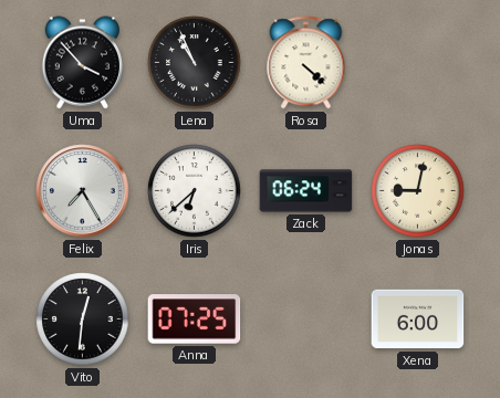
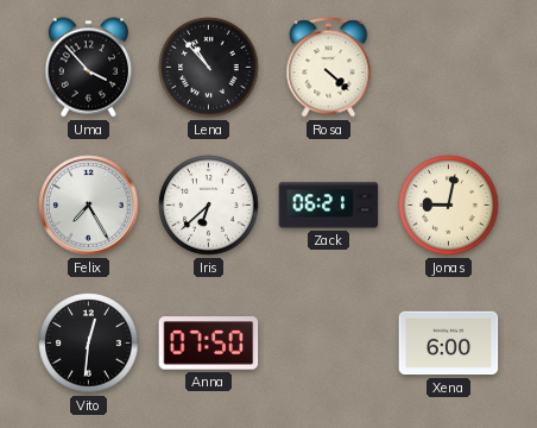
Lena: 10:56 -> 10:53 (209, 68)
Zack: 06:24 -> 06:21 (329, 206)
Anna: 07:25 -> 07:50 (209, 344)
